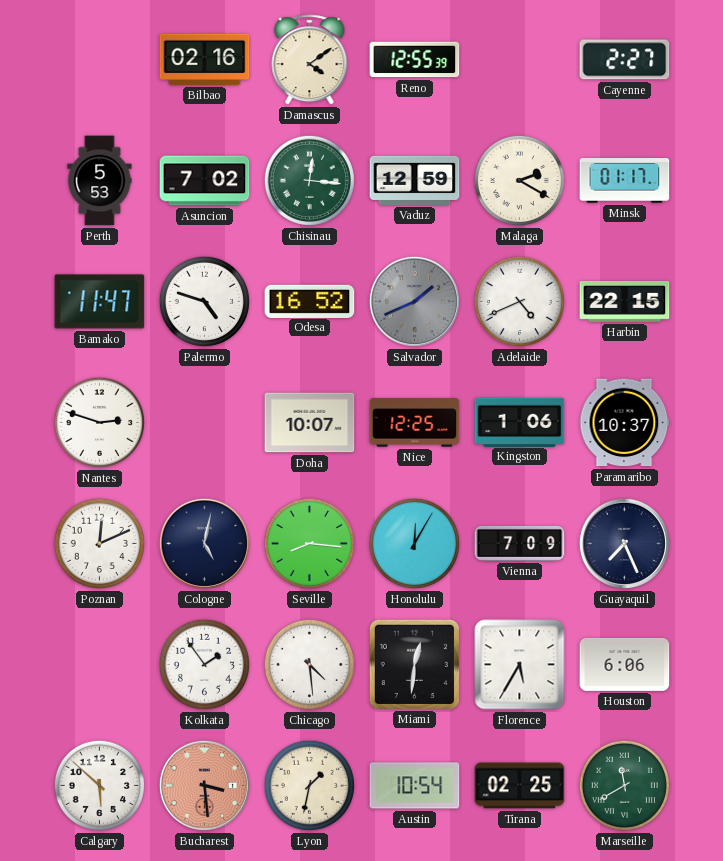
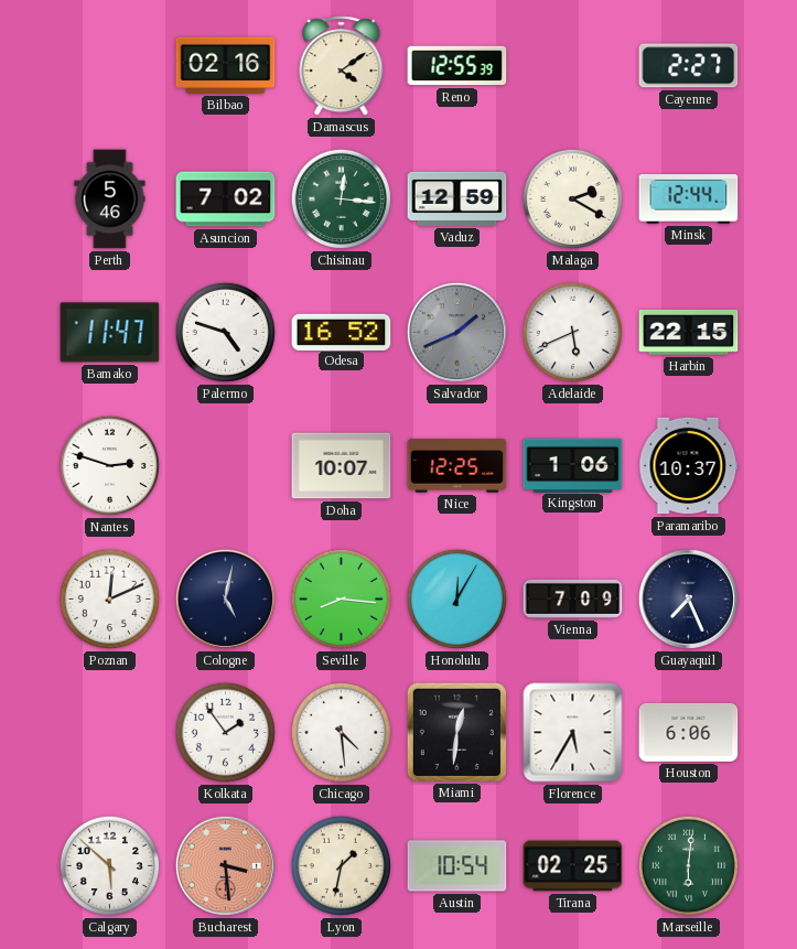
Perth: 5:53 -> 5:46 (110, 199)
Minsk: 01:17 -> 12:44 (689, 199)
Adelaide: 4:41 -> 5:41 (572, 332)
Marseille: 11:40 -> 6:01 (688, 865)
